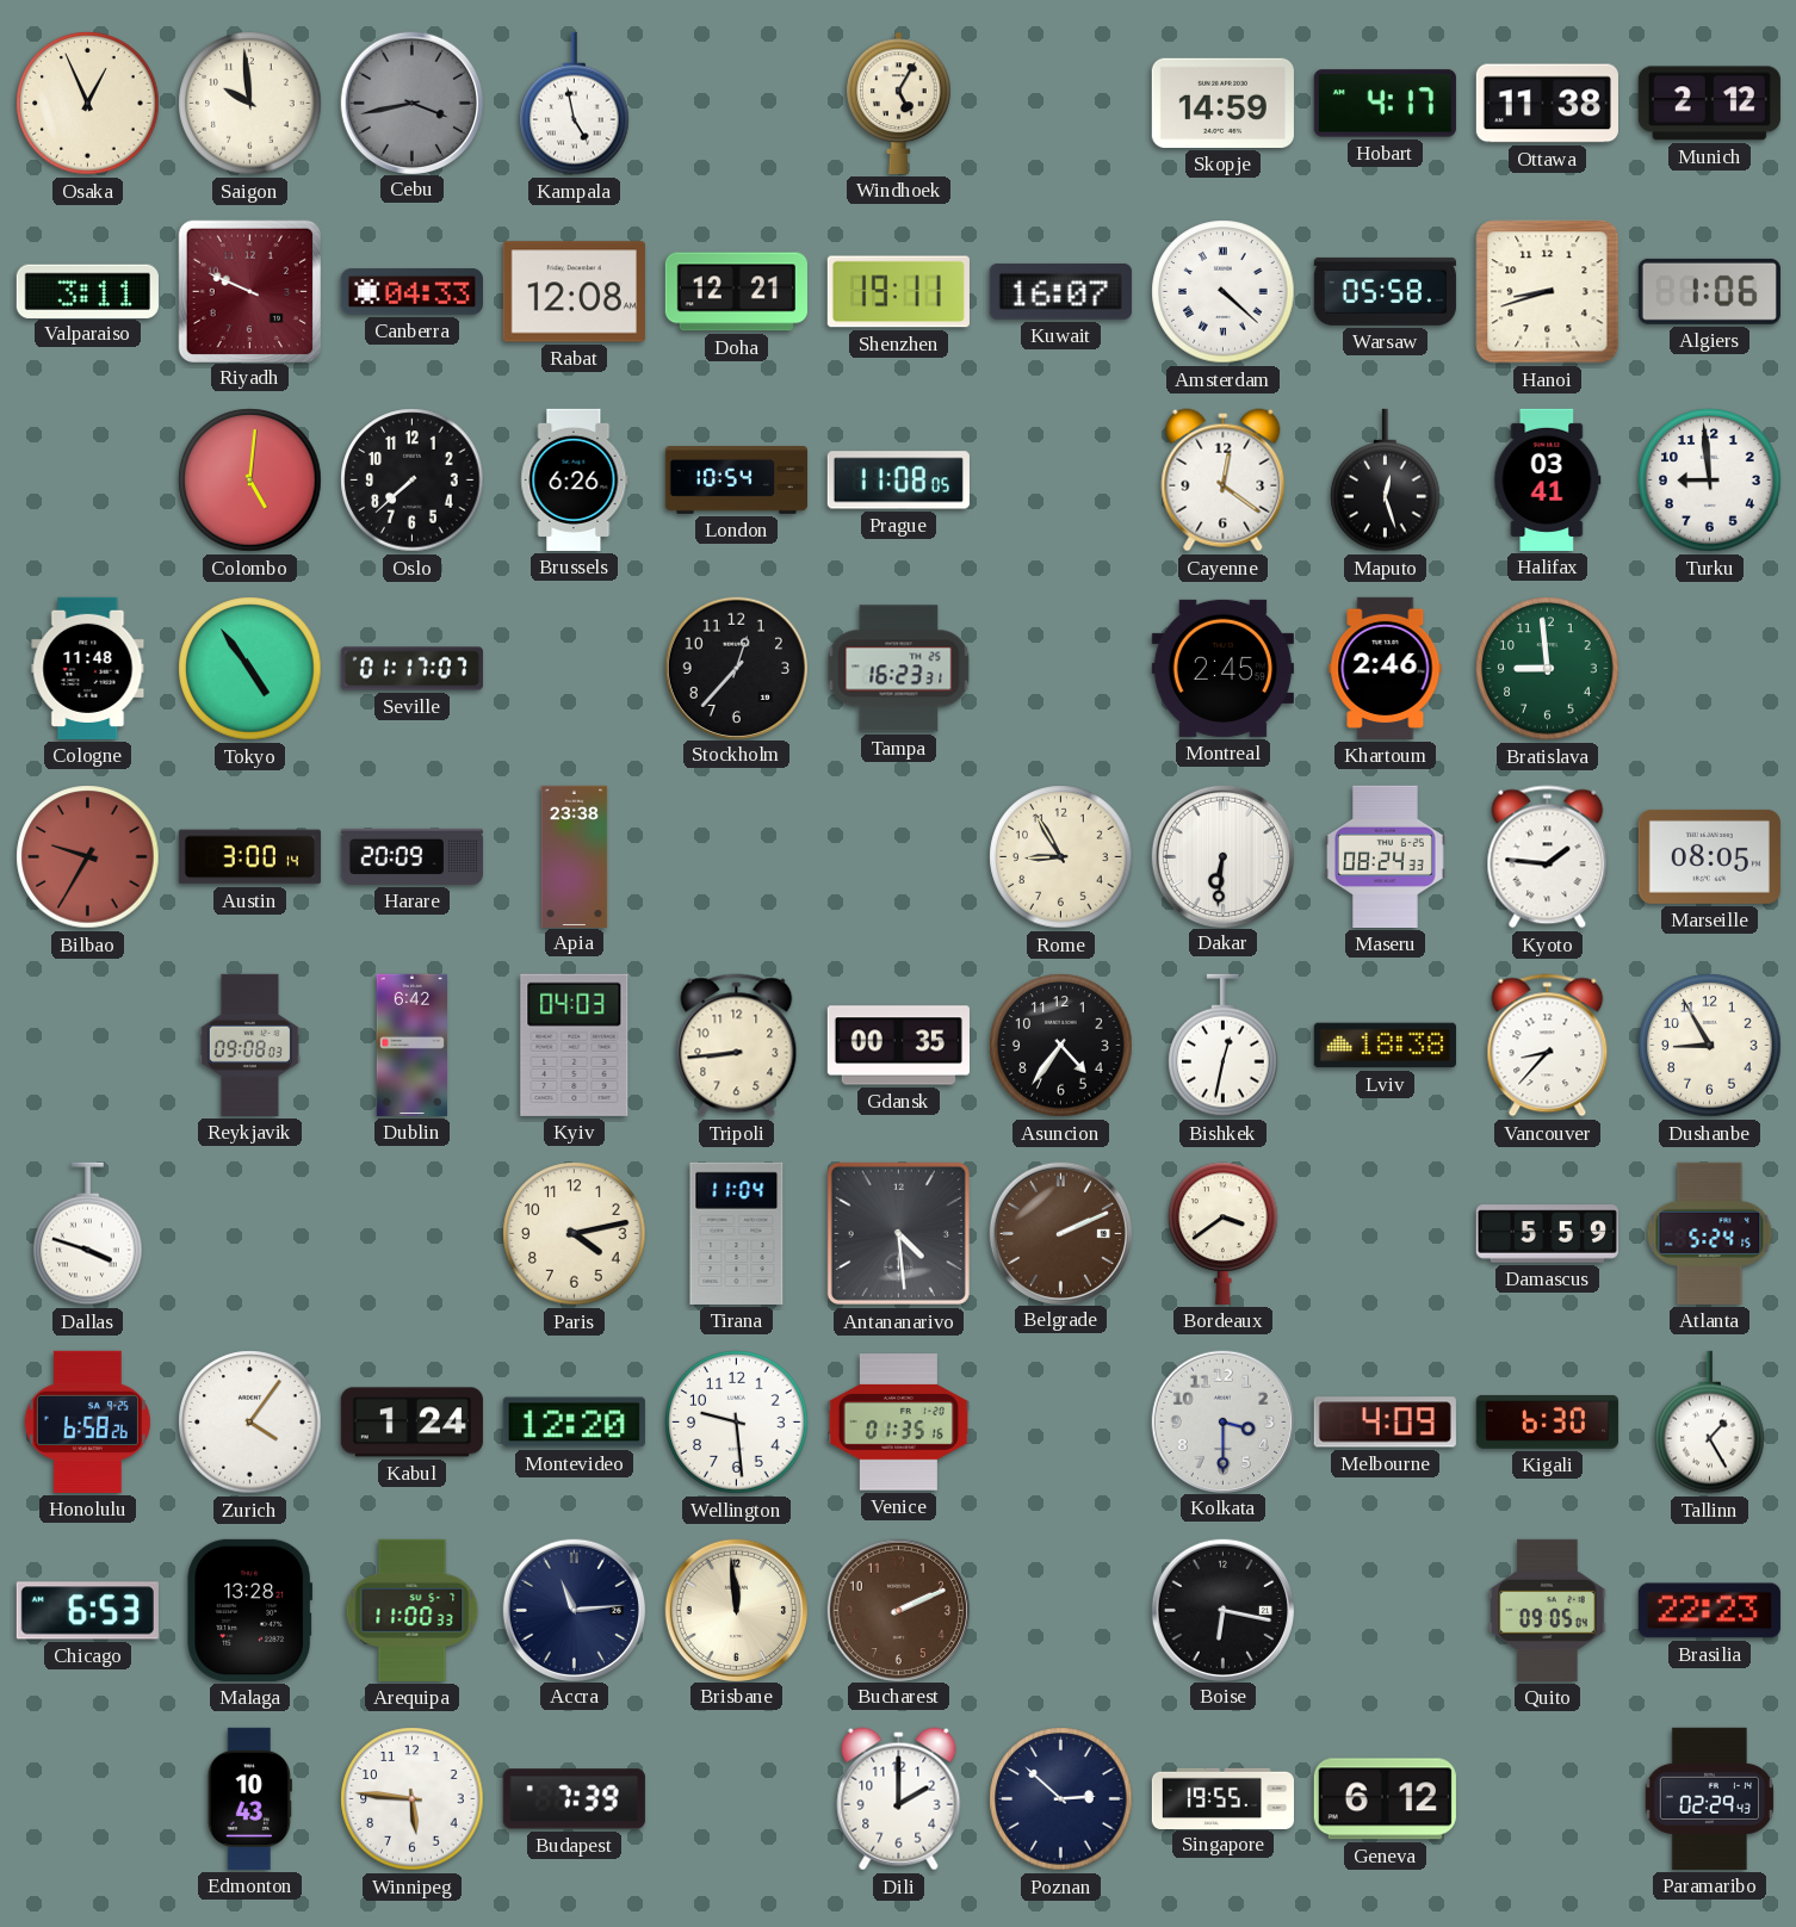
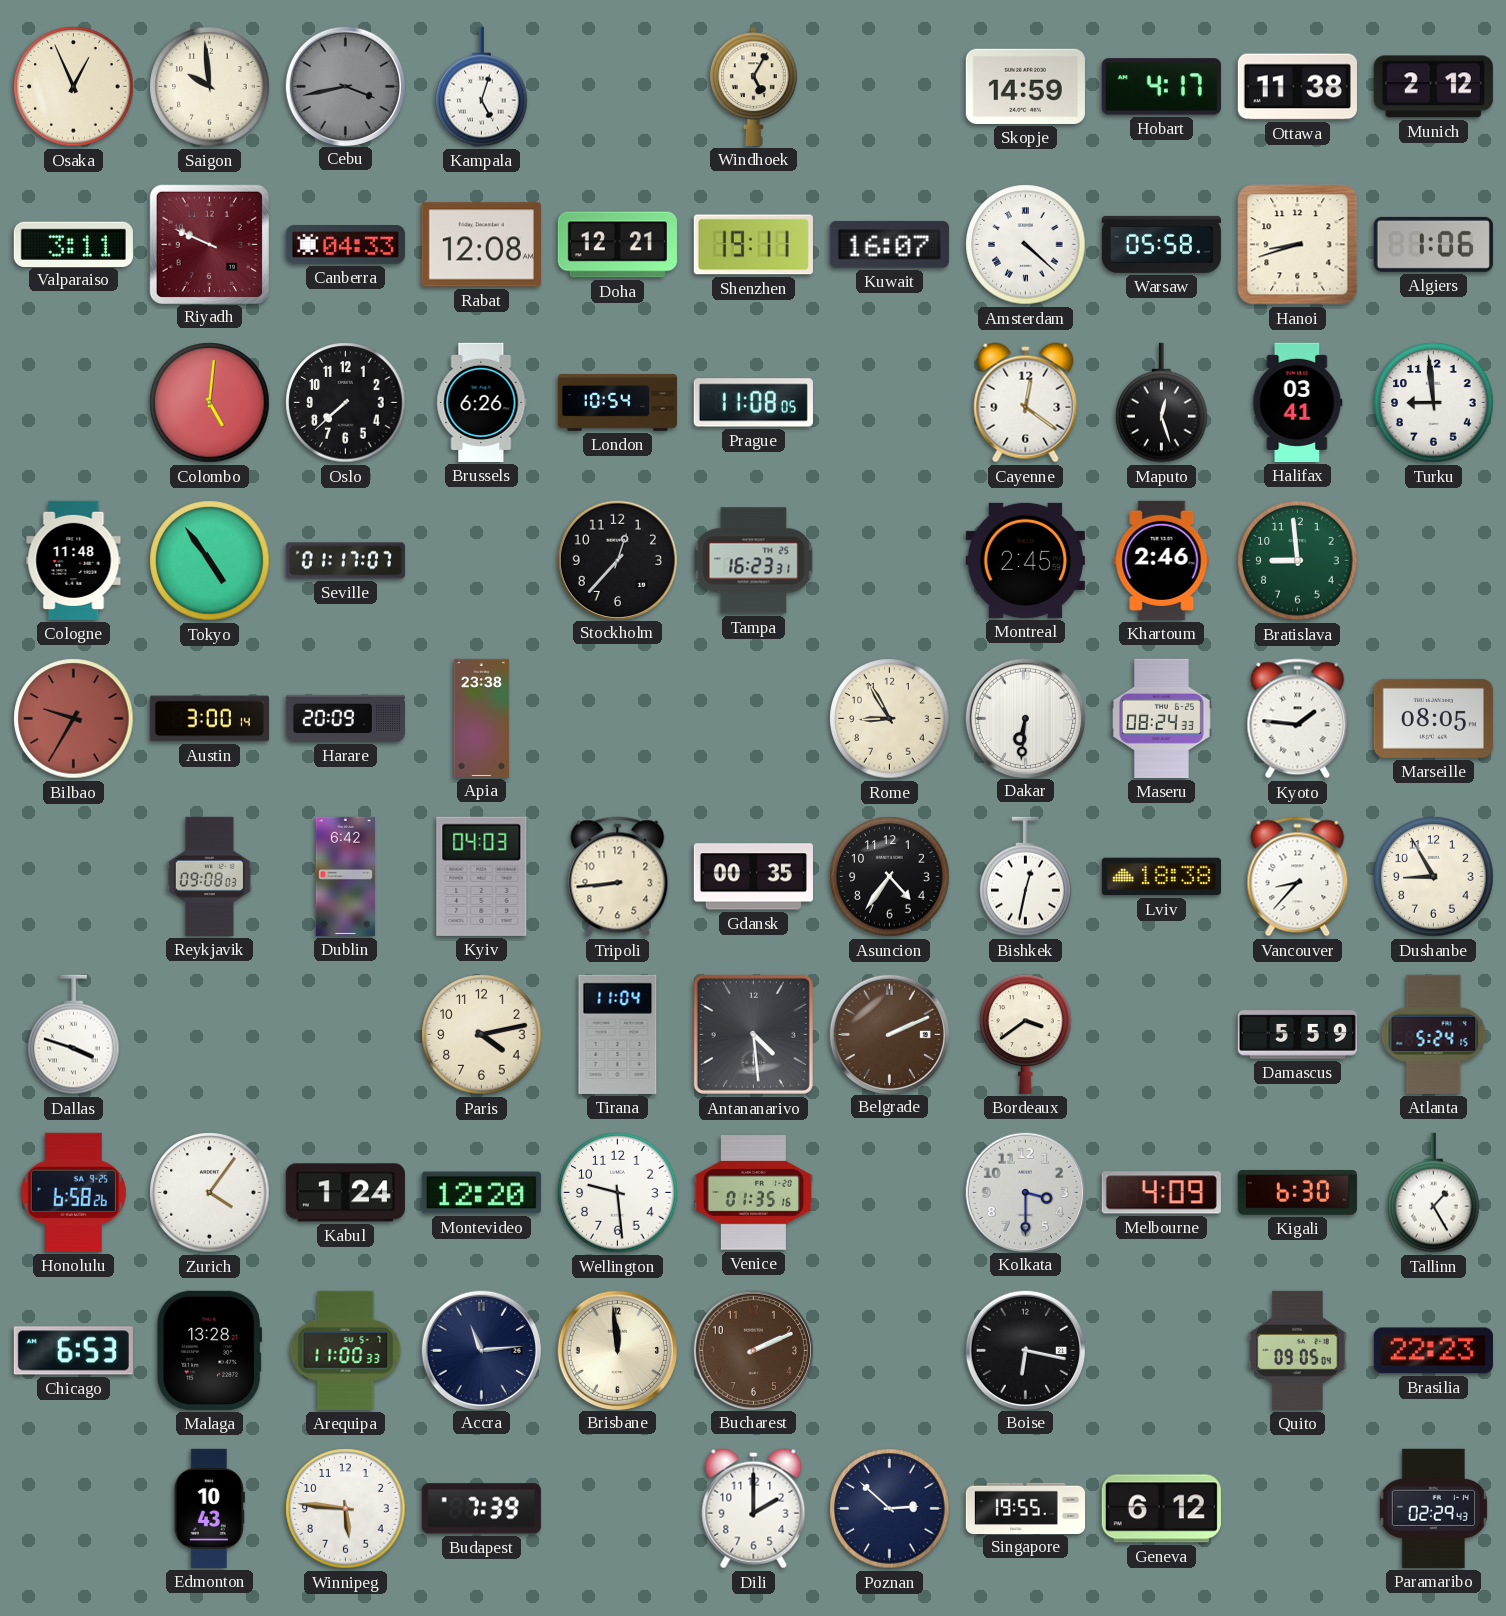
Kampala: 4:58 -> 5:03 (482, 87)
